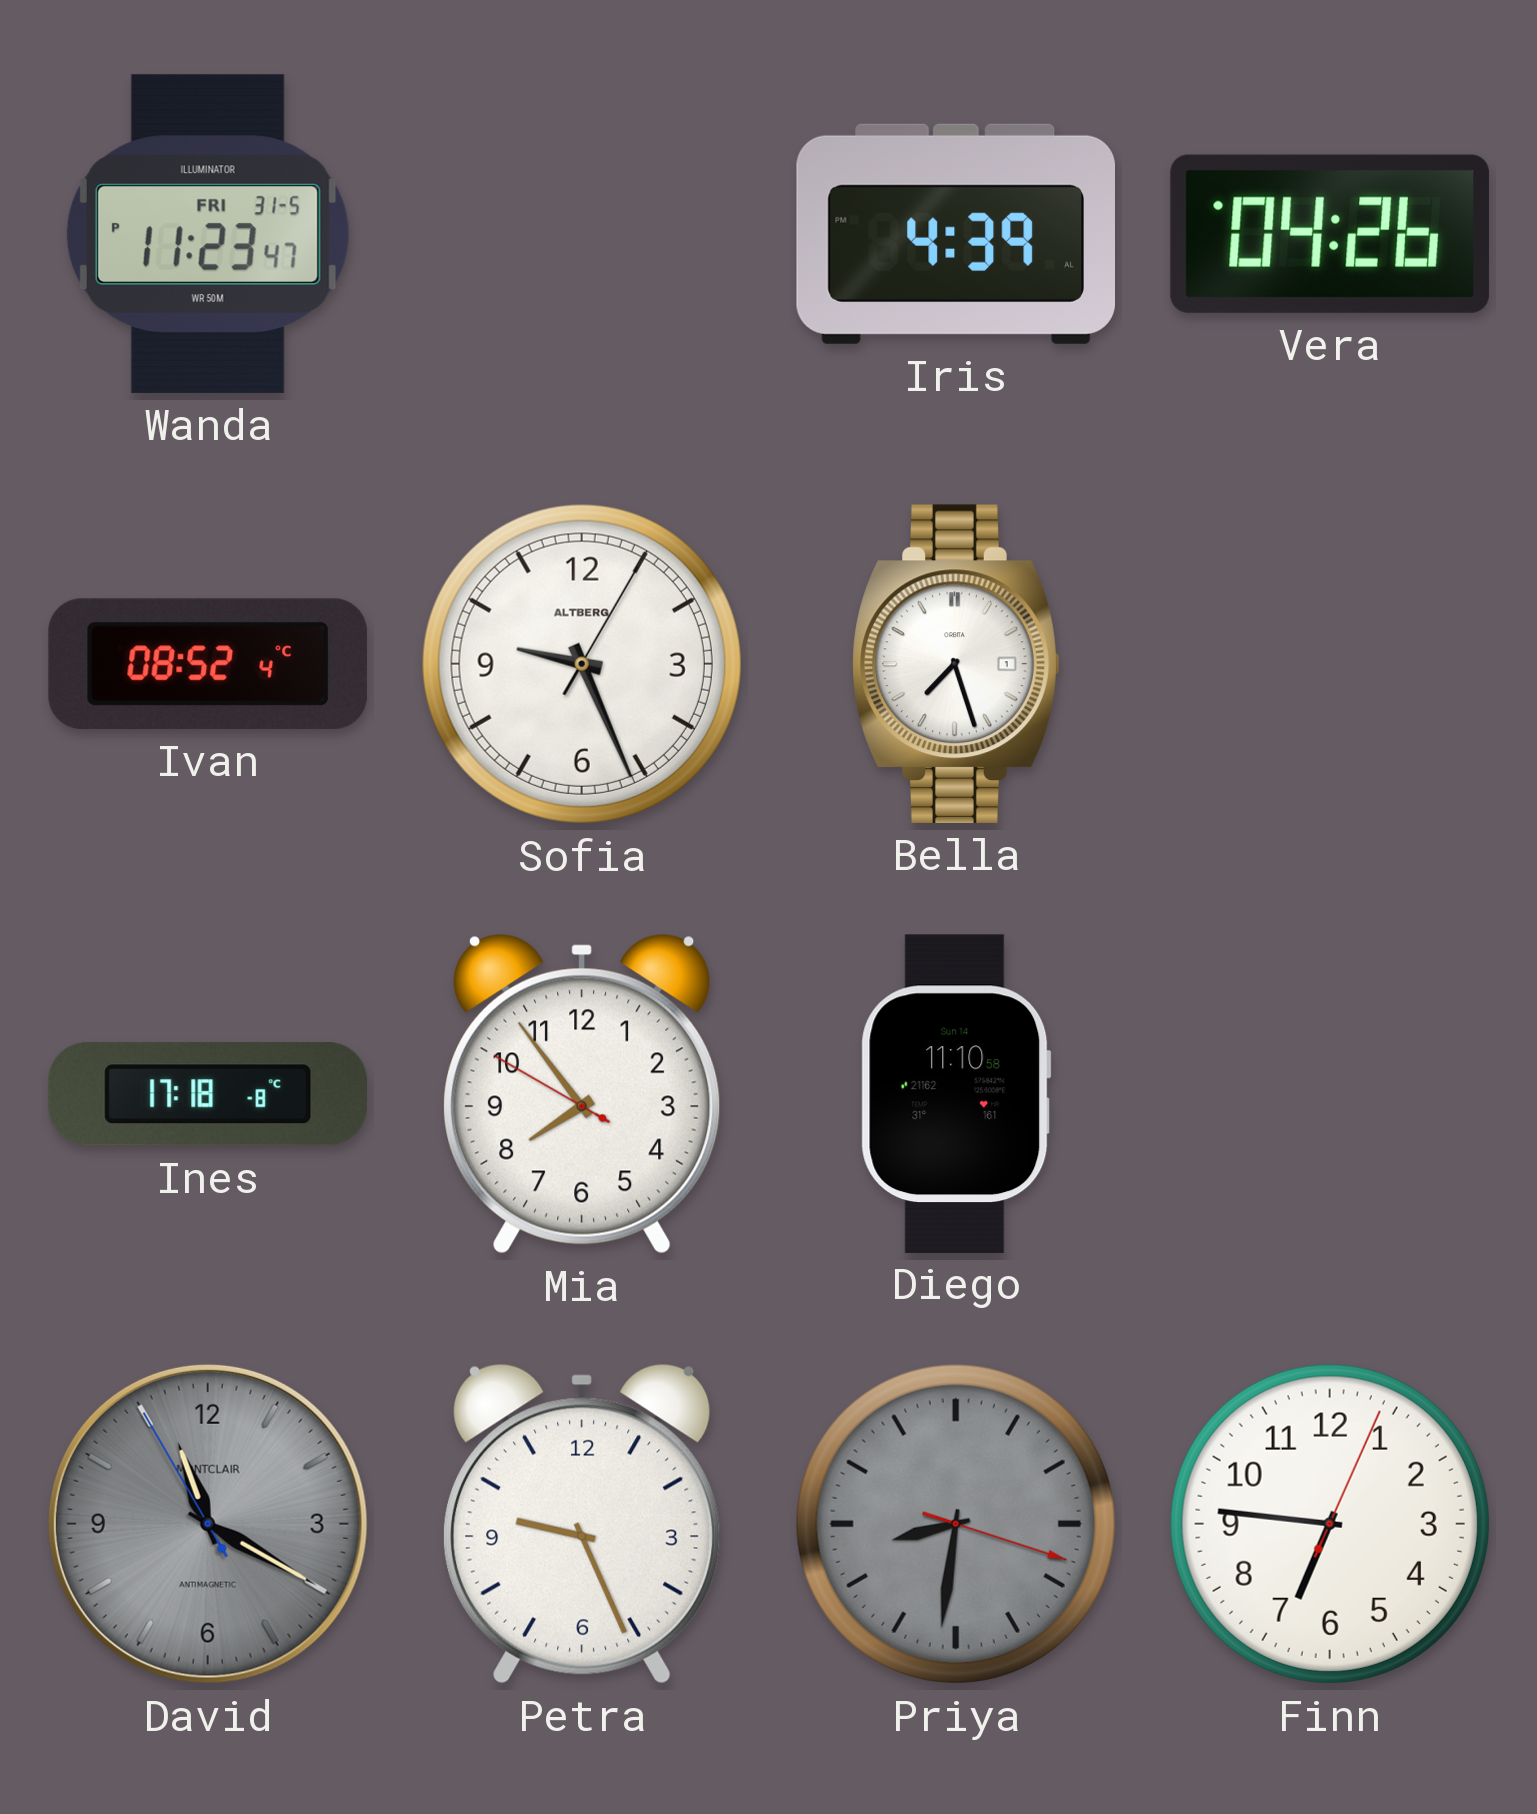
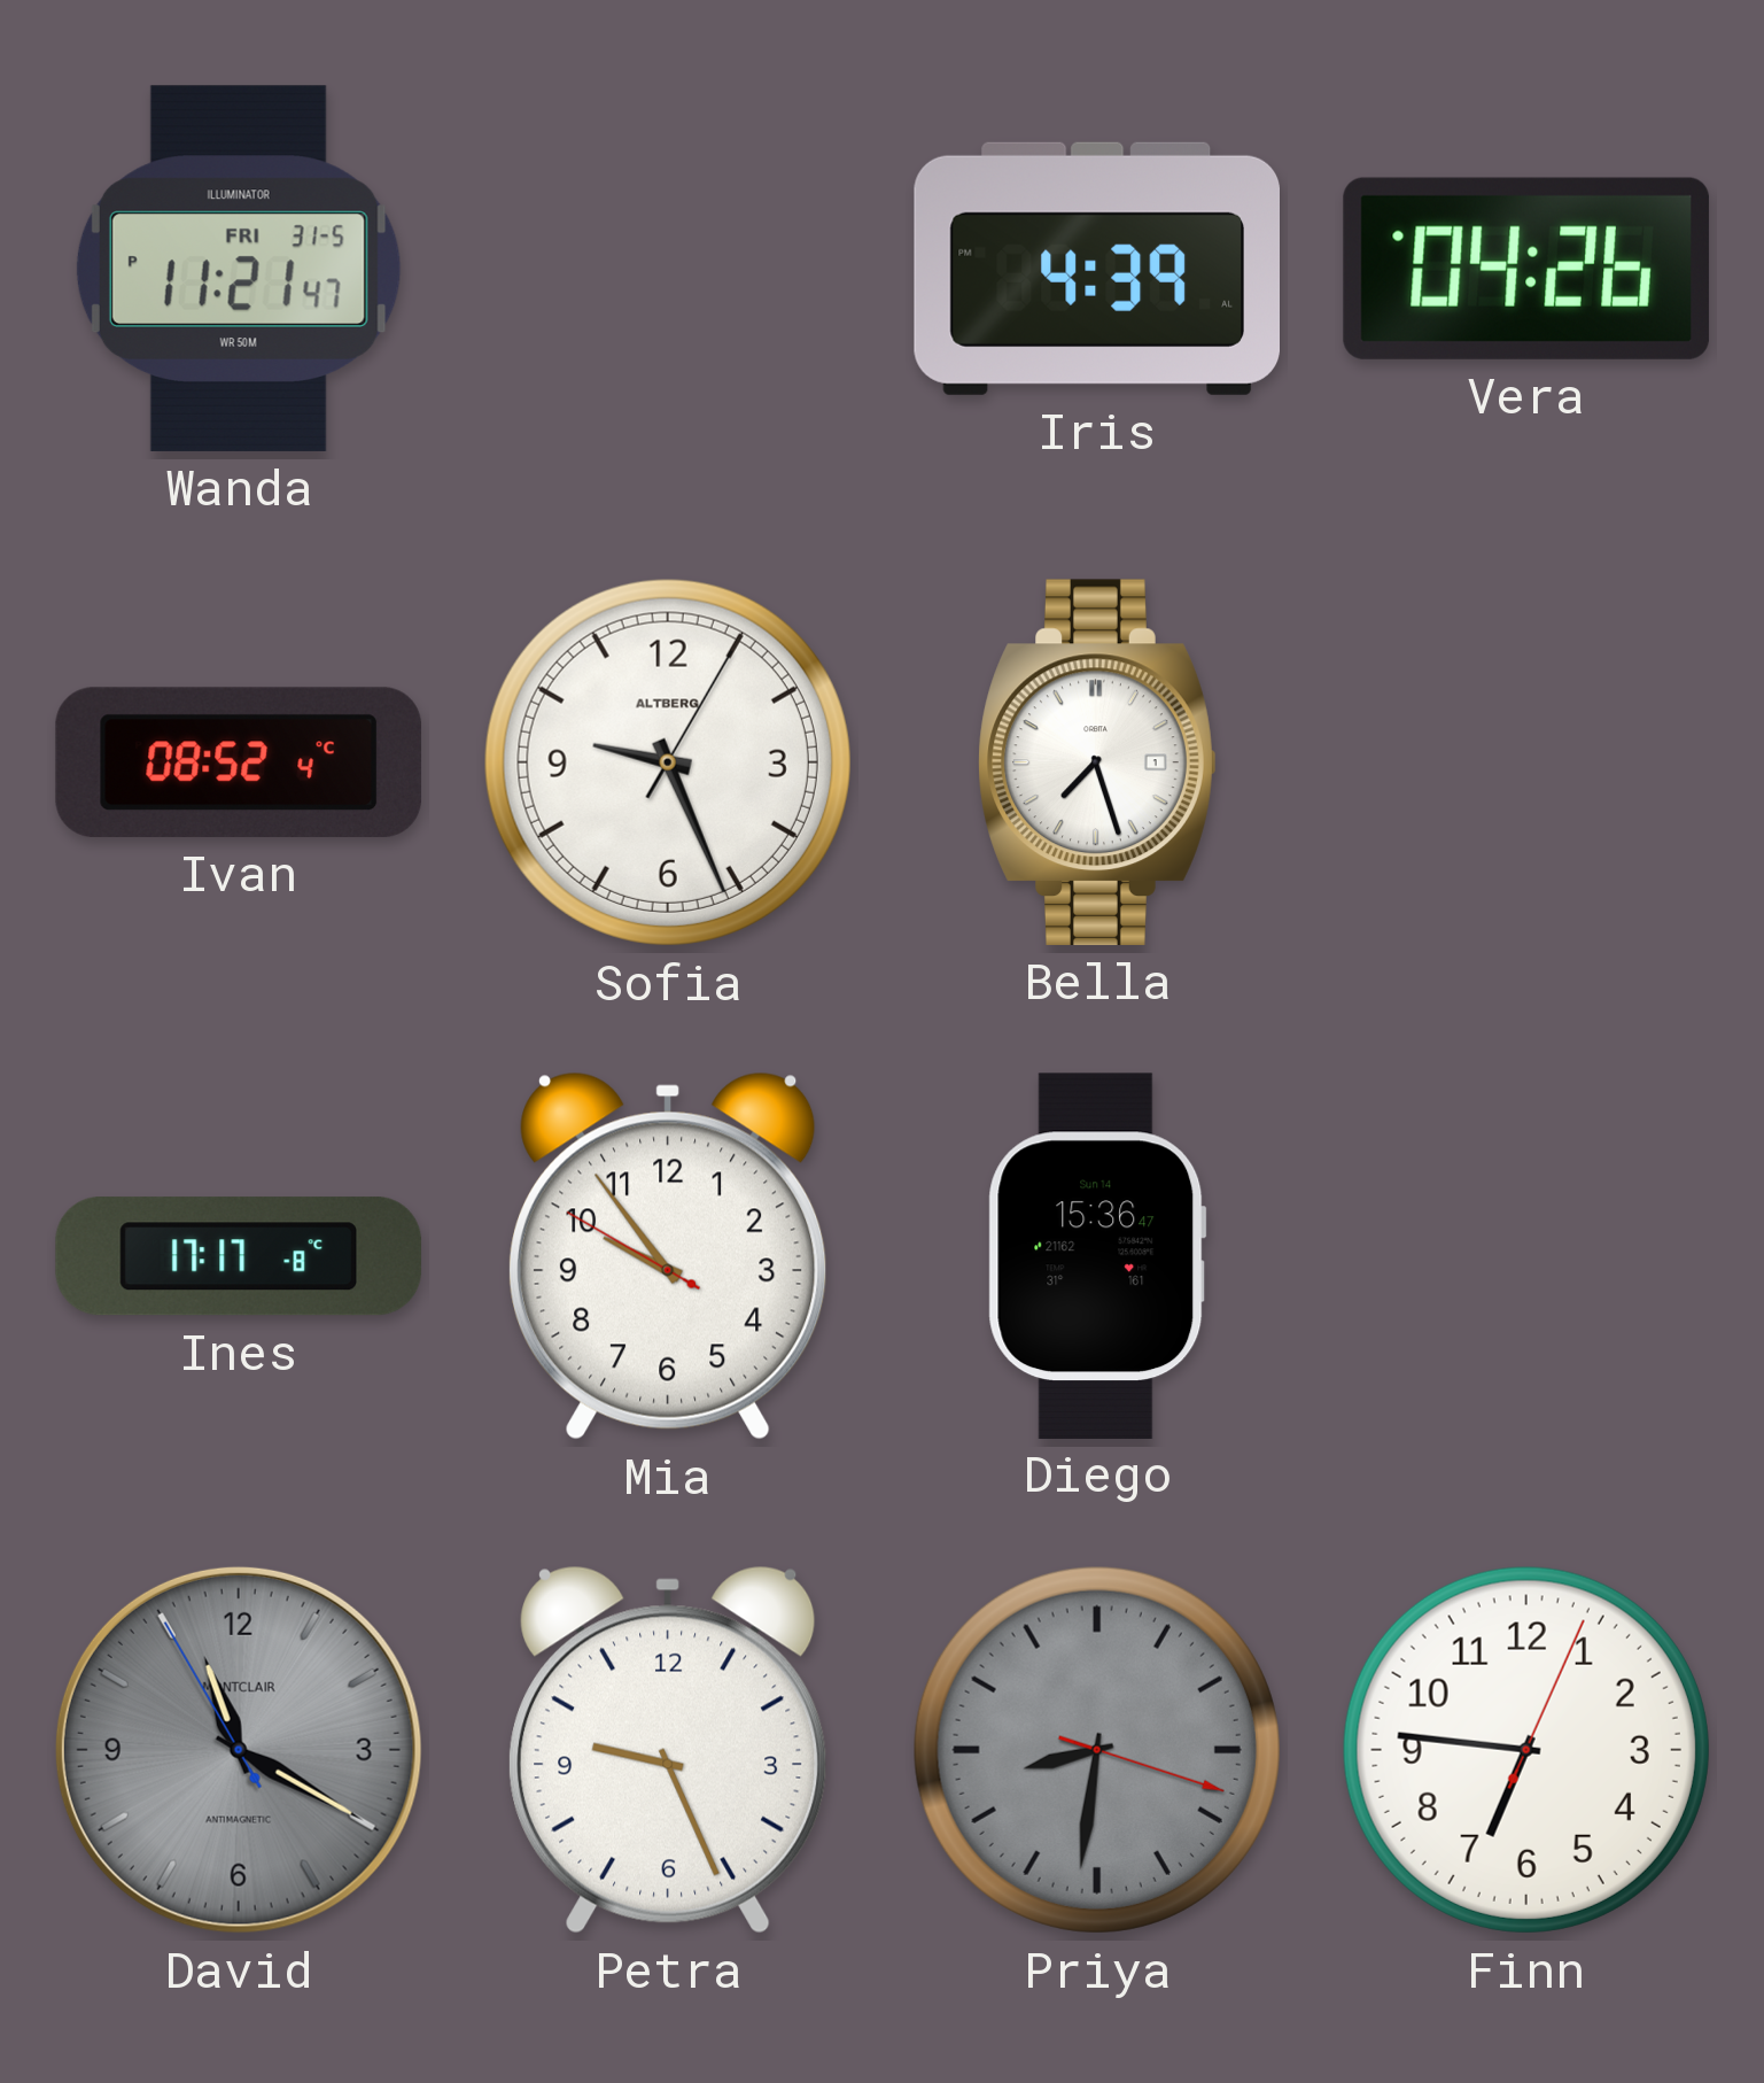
Wanda: 11:23 -> 11:21 (239, 269)
Ines: 17:18 -> 17:17 (239, 1256)
Mia: 7:53 -> 9:53 (668, 1256)
Diego: 11:10 -> 15:36 (1097, 1255)
